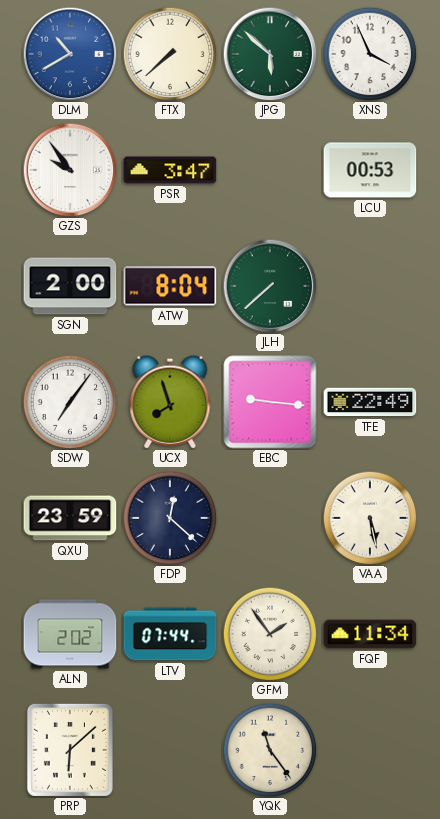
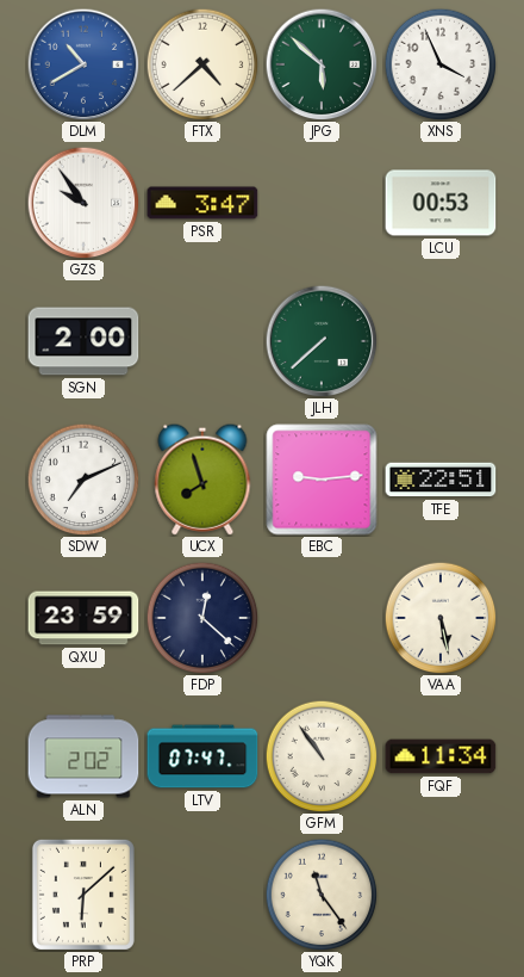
FTX: 7:38 -> 4:38 (202, 64)
ATW: 8:04 -> none (170, 286)
SDW: 7:06 -> 7:11 (83, 480)
EBC: 9:16 -> 9:14 (322, 480)
TFE: 22:49 -> 22:51 (441, 480)
LTV: 07:44 -> 07:47 (202, 756)
GFM: 1:54 -> 10:54 (322, 756)
